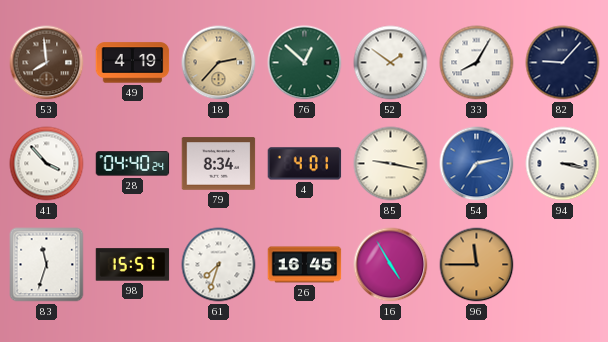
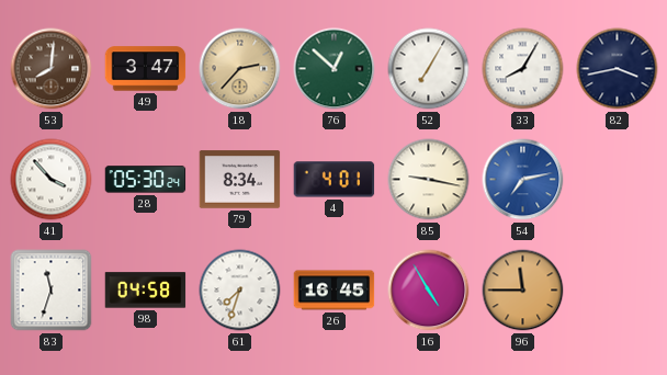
53: 7:59 -> 8:01 (52, 69)
49: 4:19 -> 3:47 (146, 69)
52: 1:51 -> 7:05 (429, 69)
82: 9:07 -> 3:43 (618, 69)
28: 04:40 -> 05:30 (146, 180)
94: 3:17 -> none (563, 164)
98: 15:57 -> 04:58 (146, 291)
